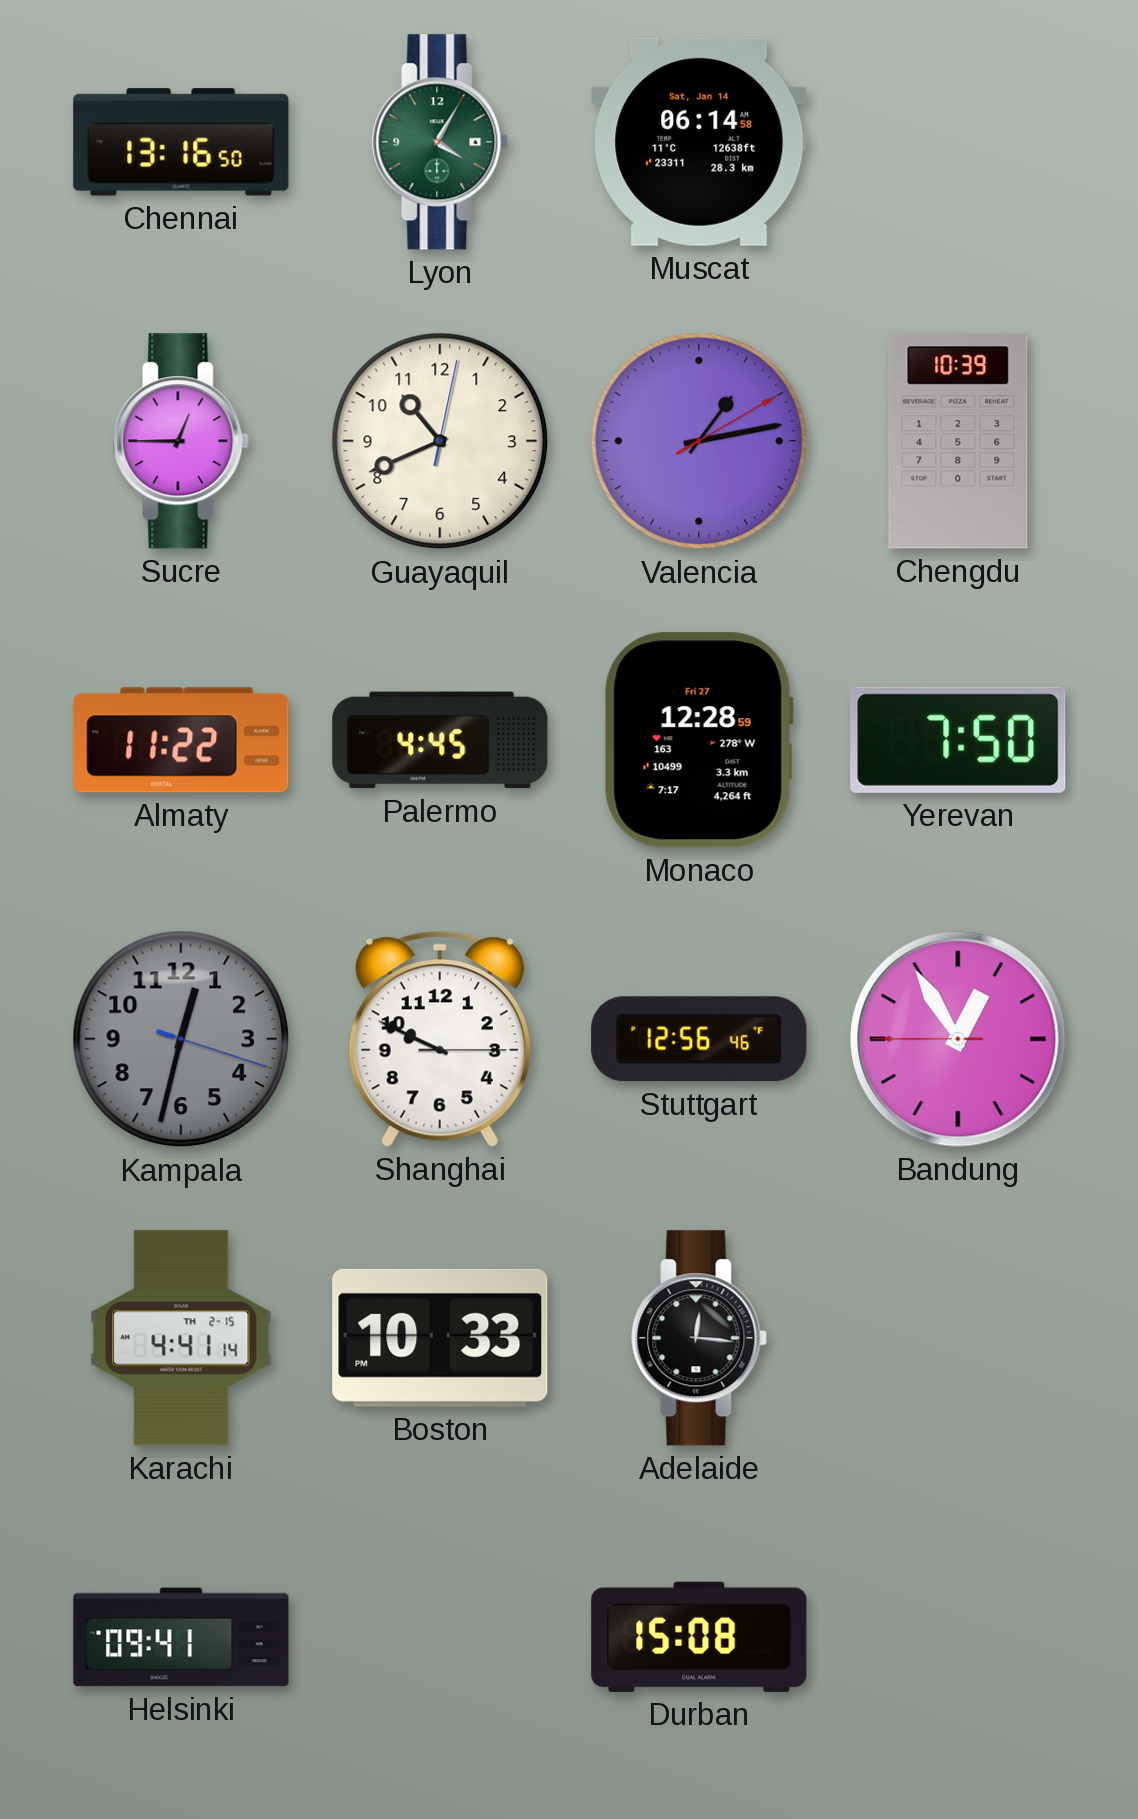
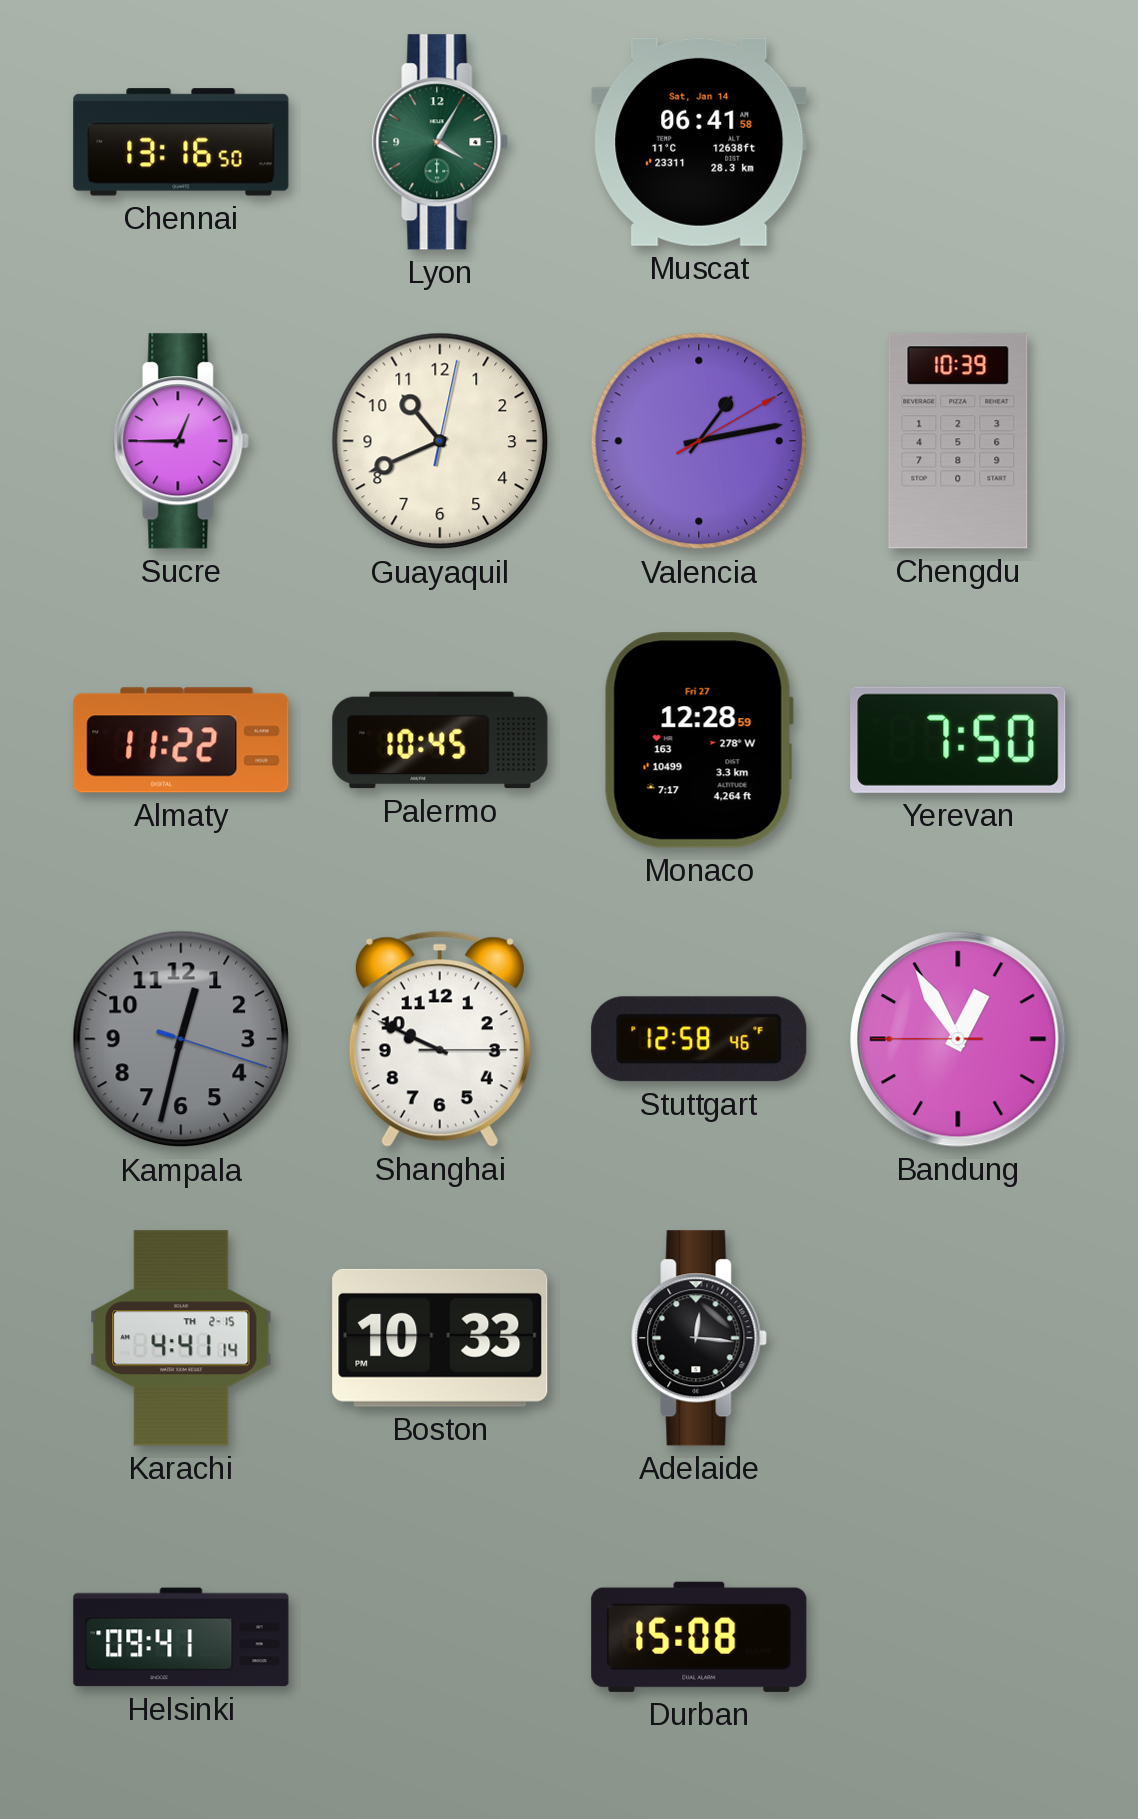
Muscat: 06:14 -> 06:41 (699, 142)
Palermo: 4:45 -> 10:45 (440, 740)
Stuttgart: 12:56 -> 12:58 (699, 1039)
